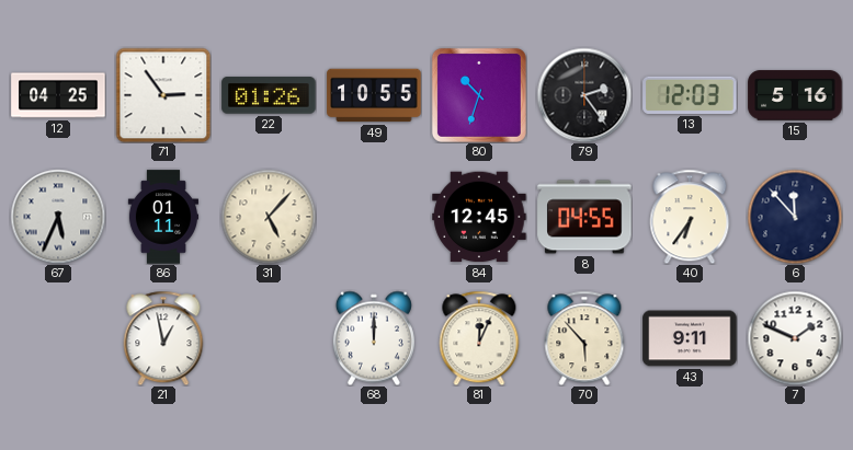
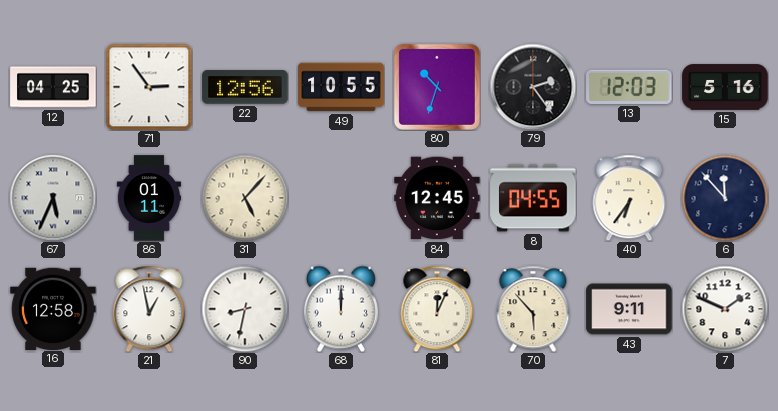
22: 01:26 -> 12:56 (245, 87)
16: none -> 12:58 (53, 308)
90: none -> 8:32 (245, 309)
